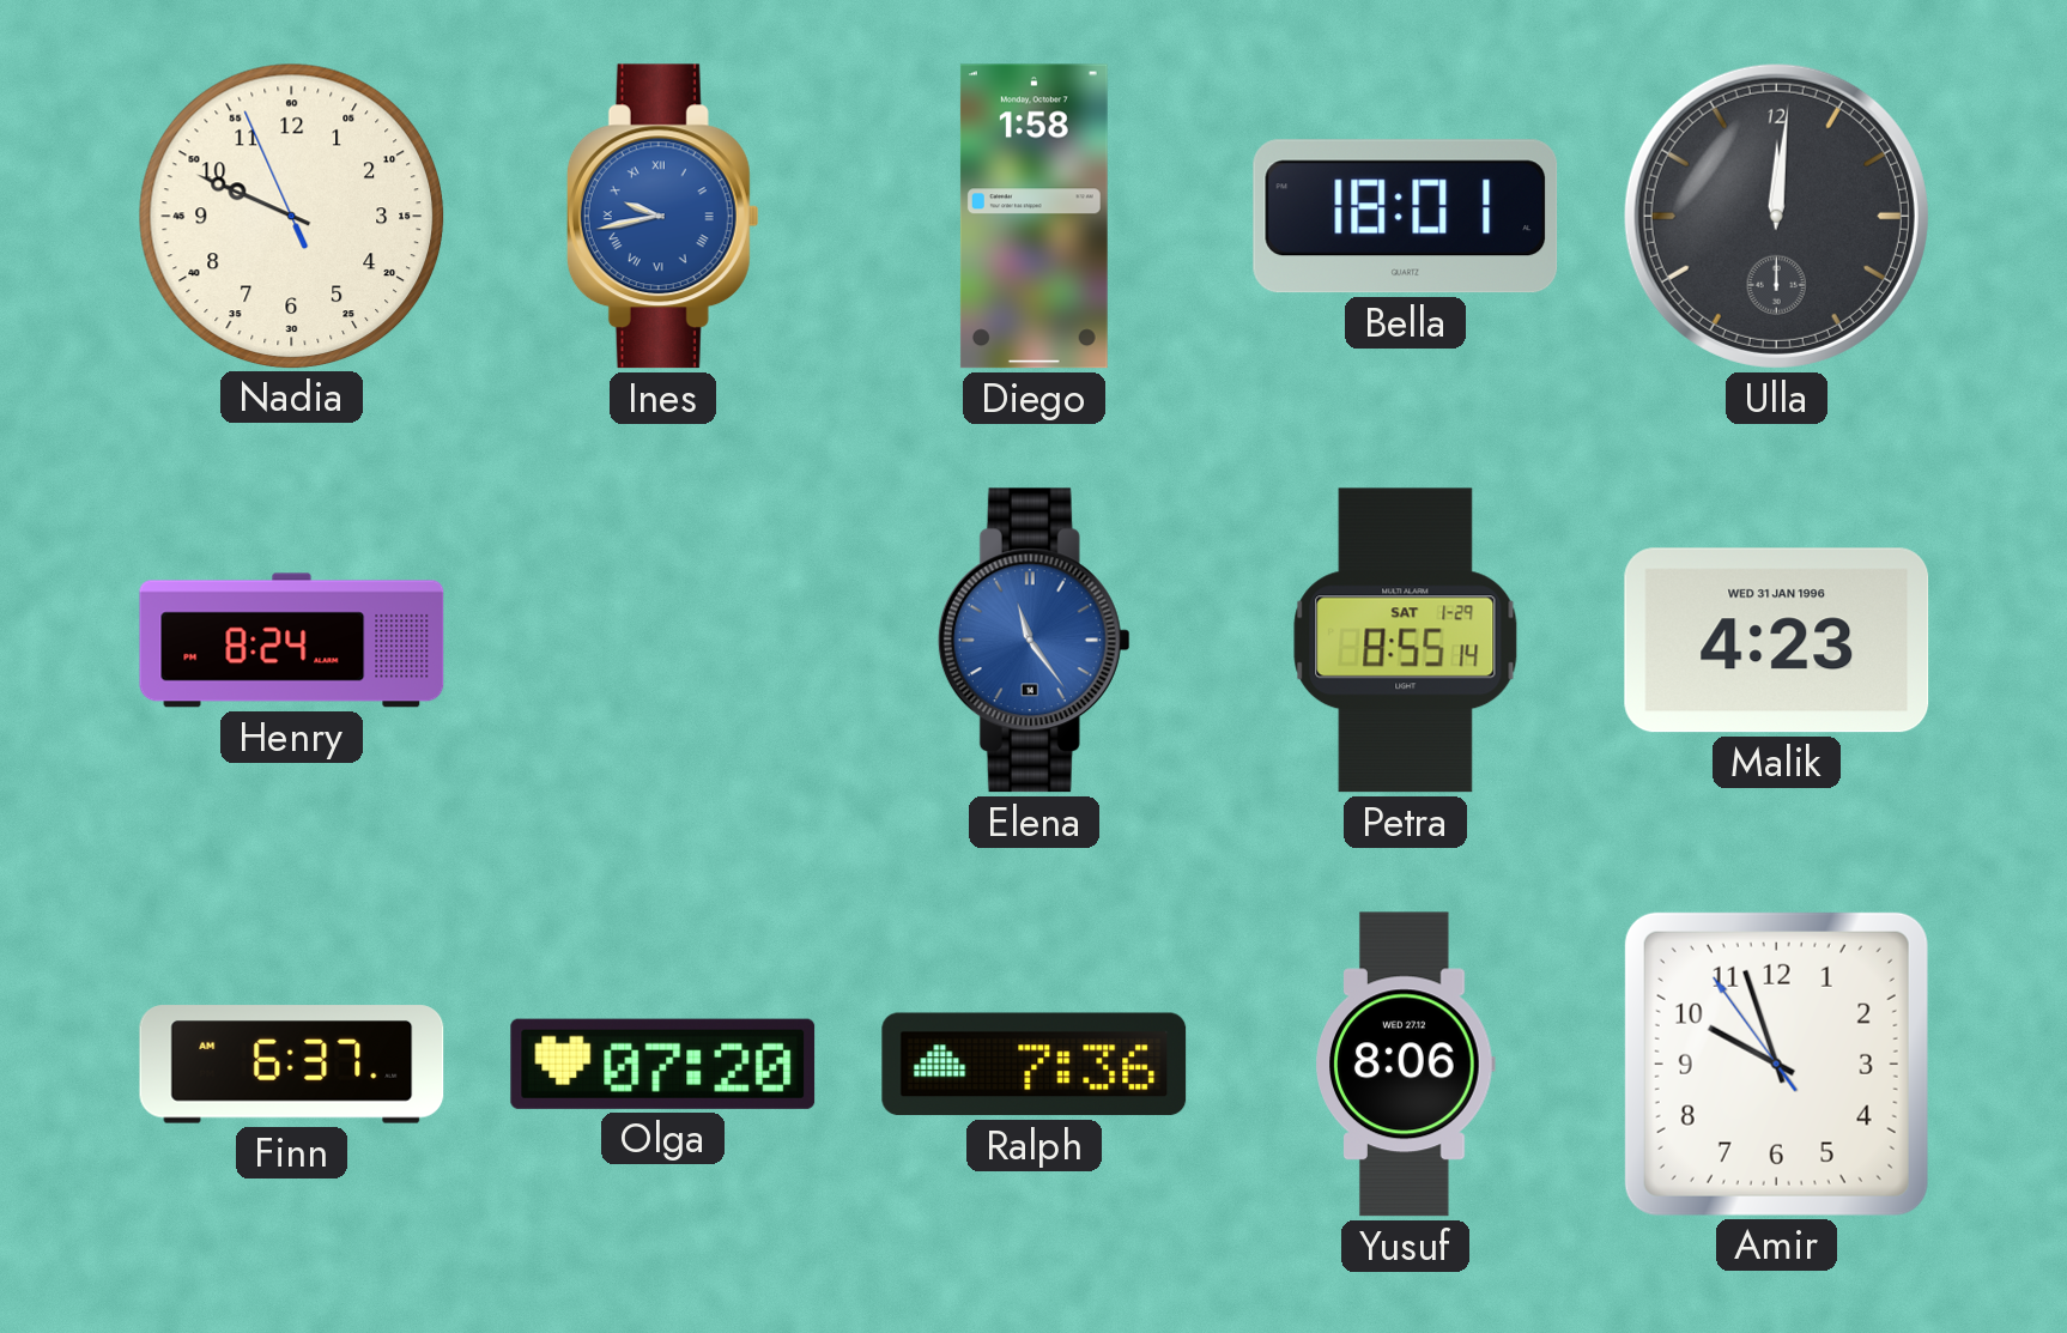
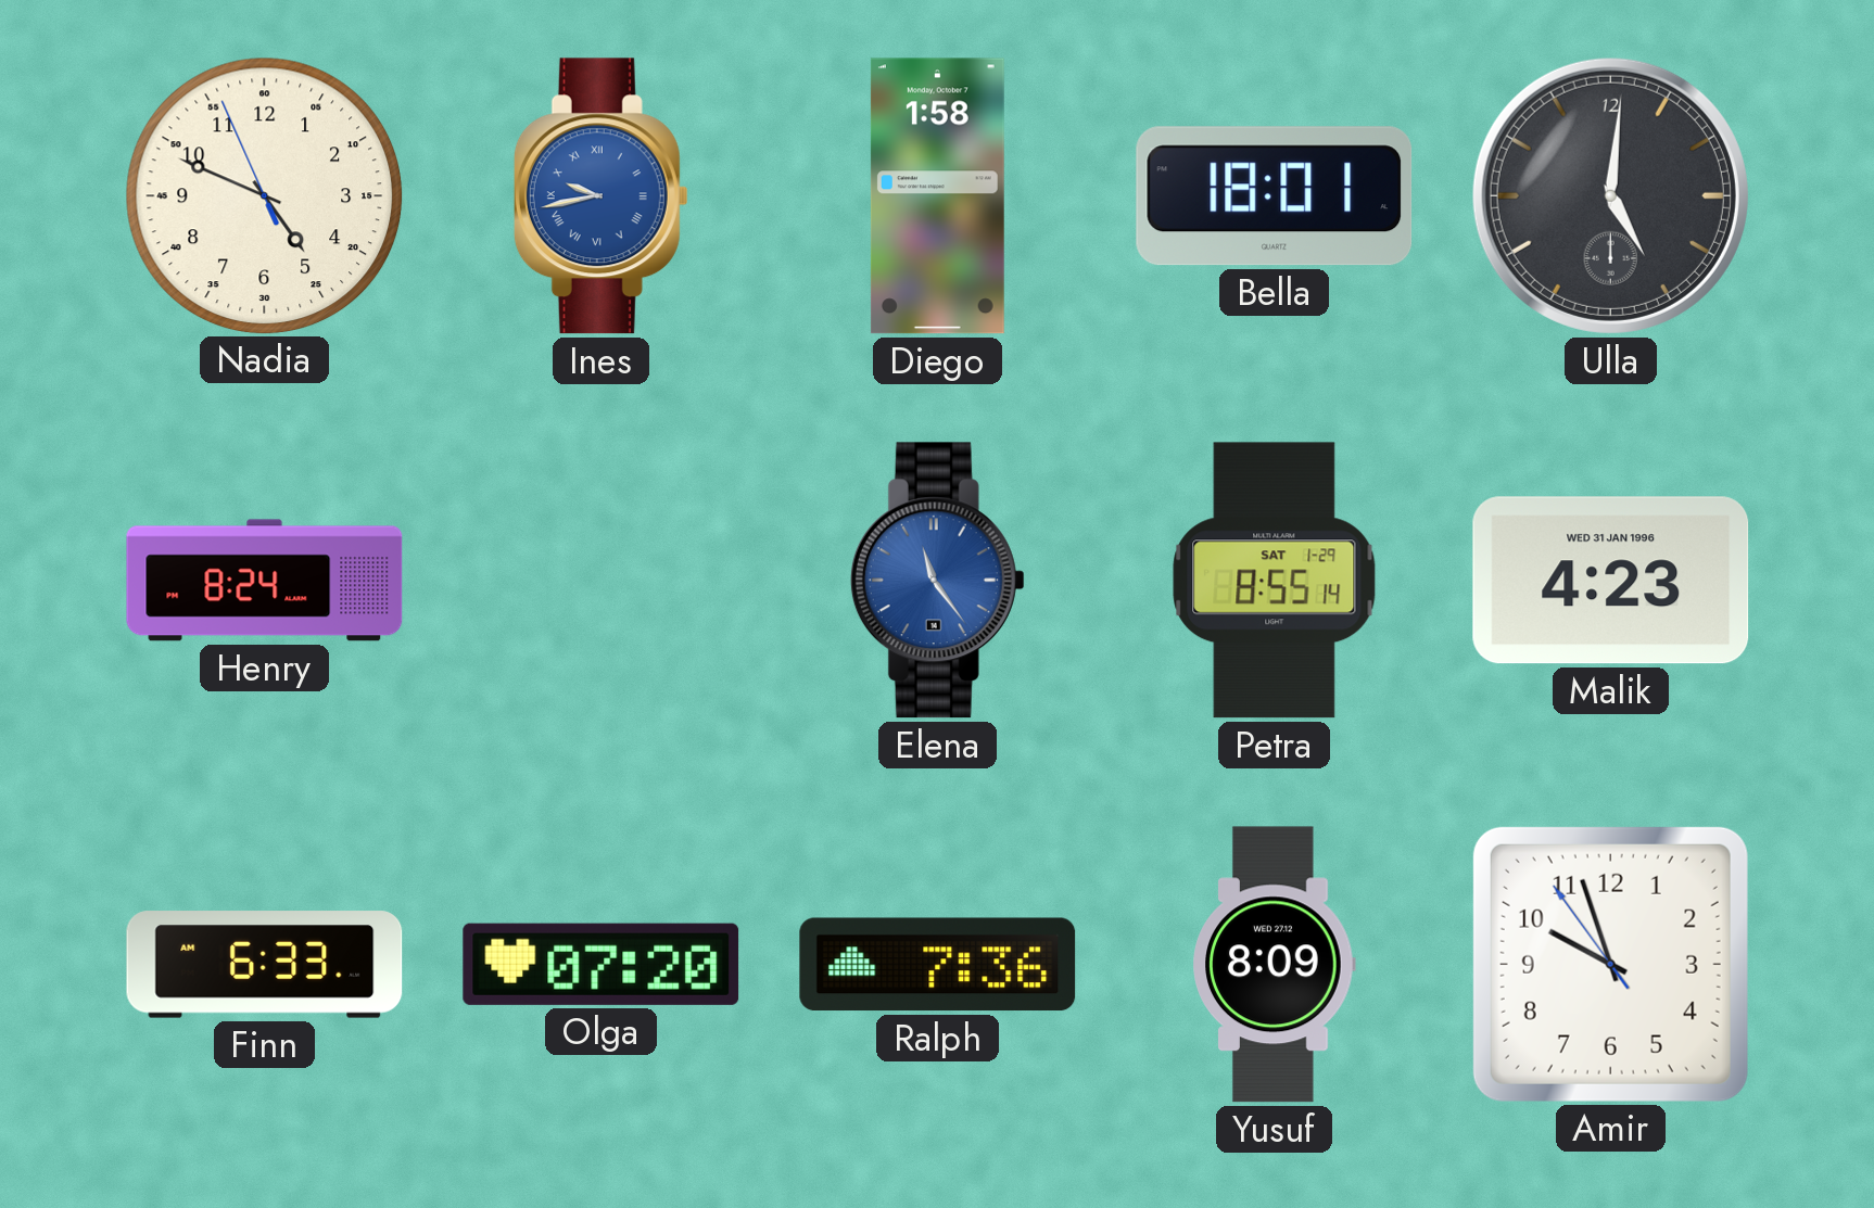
Nadia: 9:48 -> 4:48 (264, 195)
Ulla: 12:01 -> 5:01 (1610, 195)
Finn: 6:37 -> 6:33 (265, 965)
Yusuf: 8:06 -> 8:09 (1274, 965)
